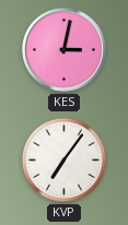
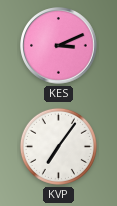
KES: 3:02 -> 3:11 (59, 46)
